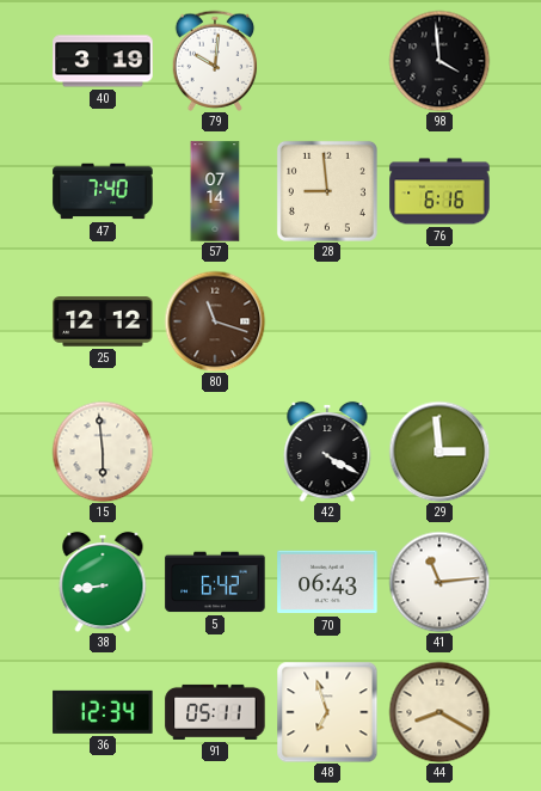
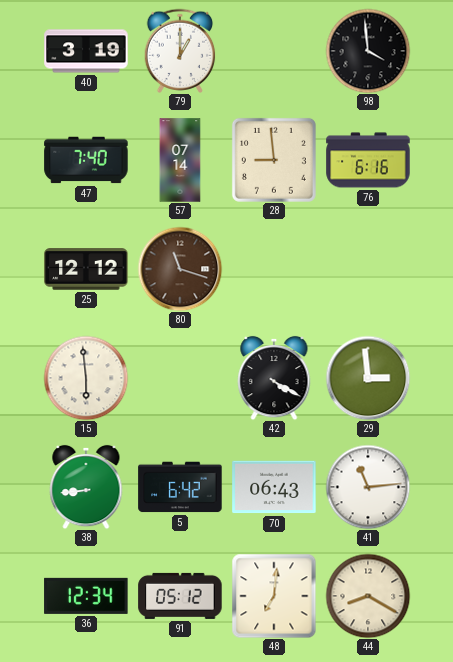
79: 10:01 -> 1:00 (180, 50)
91: 05:11 -> 05:12 (180, 596)
48: 6:57 -> 7:01 (274, 596)
